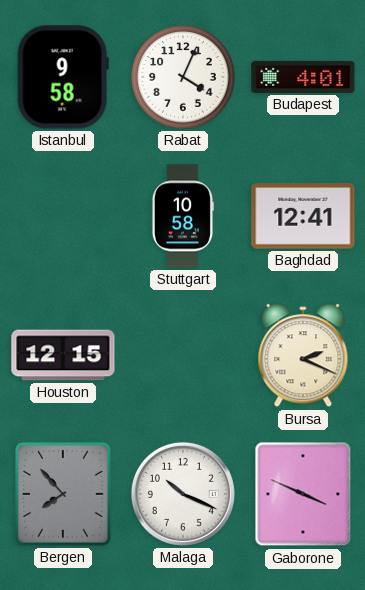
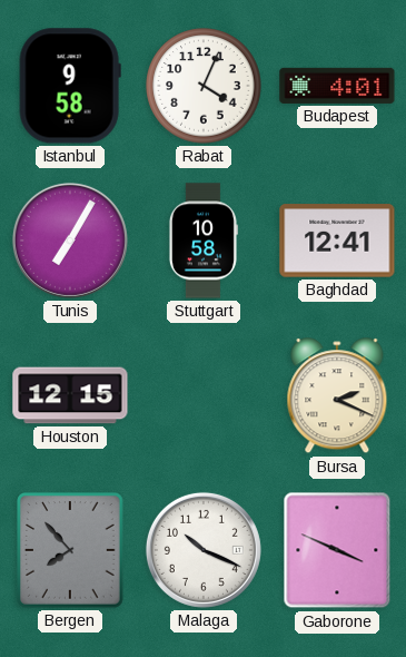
Tunis: none -> 7:05 (70, 241)
